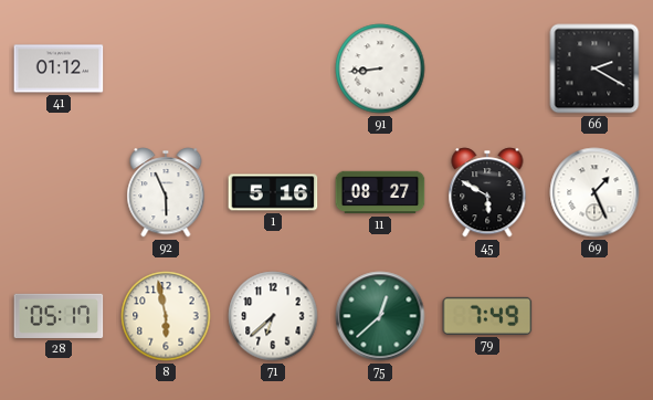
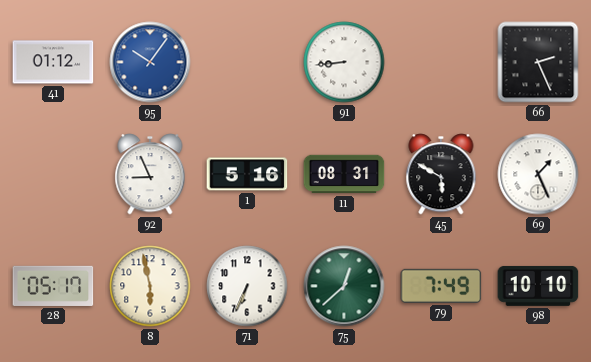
95: none -> 10:06 (150, 62)
66: 2:20 -> 2:26 (538, 62)
92: 5:56 -> 8:56 (150, 174)
11: 08:27 -> 08:31 (344, 174)
71: 6:38 -> 6:34 (247, 286)
98: none -> 10:10 (538, 286)
